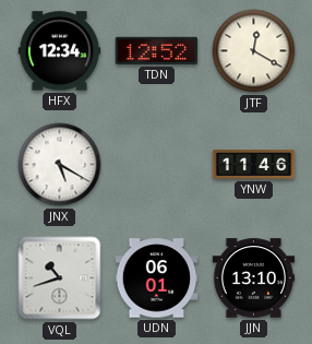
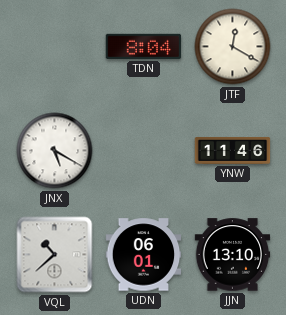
HFX: 12:34 -> none (60, 51)
TDN: 12:52 -> 8:04 (144, 46)
VQL: 10:42 -> 10:38 (55, 255)
